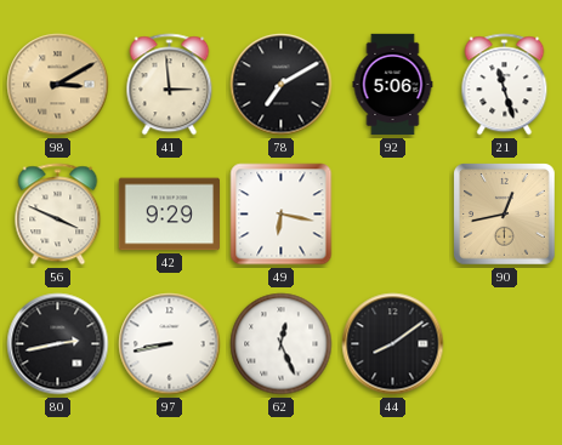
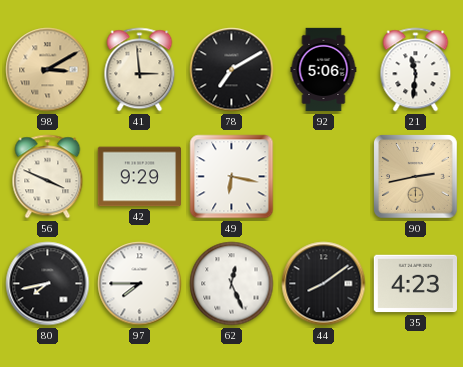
21: 11:27 -> 11:31 (416, 70)
90: 12:43 -> 2:43 (416, 177)
80: 2:43 -> 7:43 (48, 284)
97: 8:43 -> 7:45 (140, 284)
35: none -> 4:23 (415, 284)
